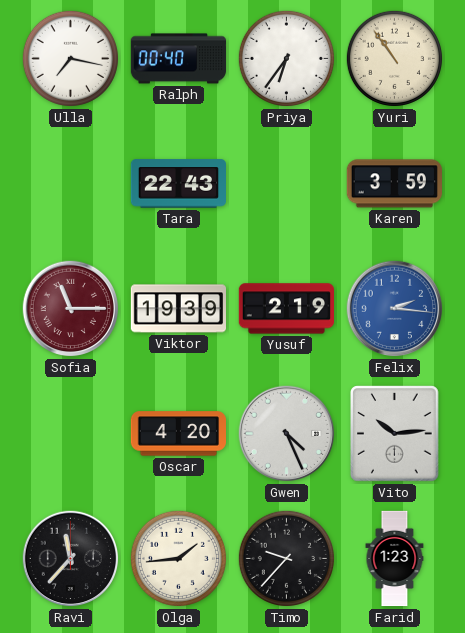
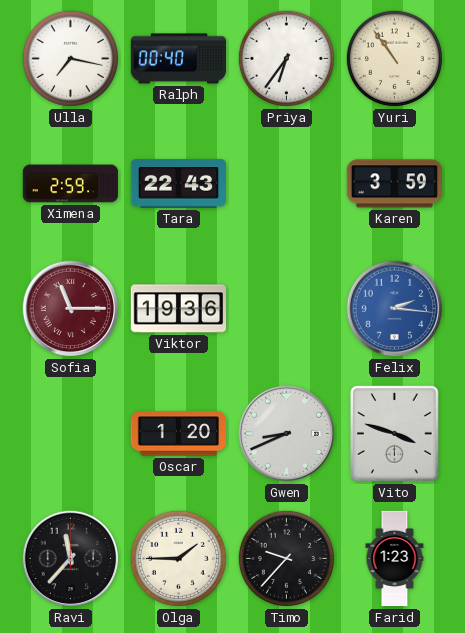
Ximena: none -> 2:59 (70, 184)
Viktor: 19:39 -> 19:36 (178, 309)
Yusuf: 2:19 -> none (286, 309)
Oscar: 4:20 -> 1:20 (178, 434)
Gwen: 4:26 -> 8:41 (287, 434)
Vito: 10:14 -> 3:48 (395, 434)
Olga: 1:44 -> 1:45 (178, 558)
